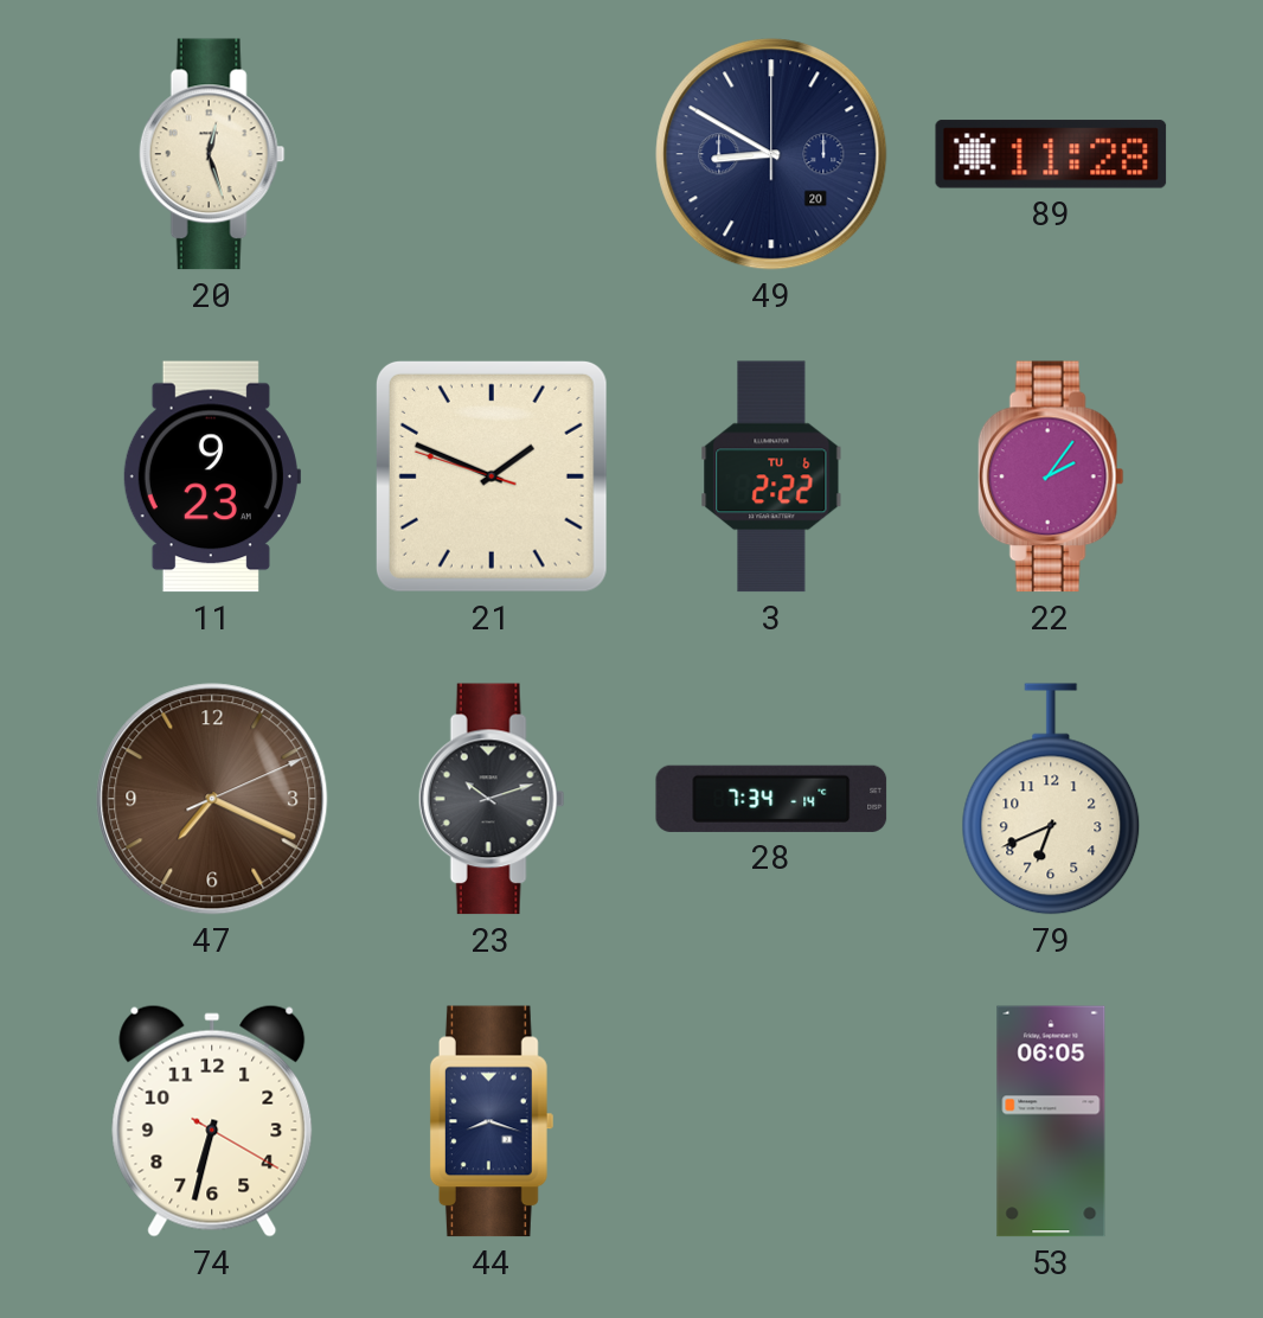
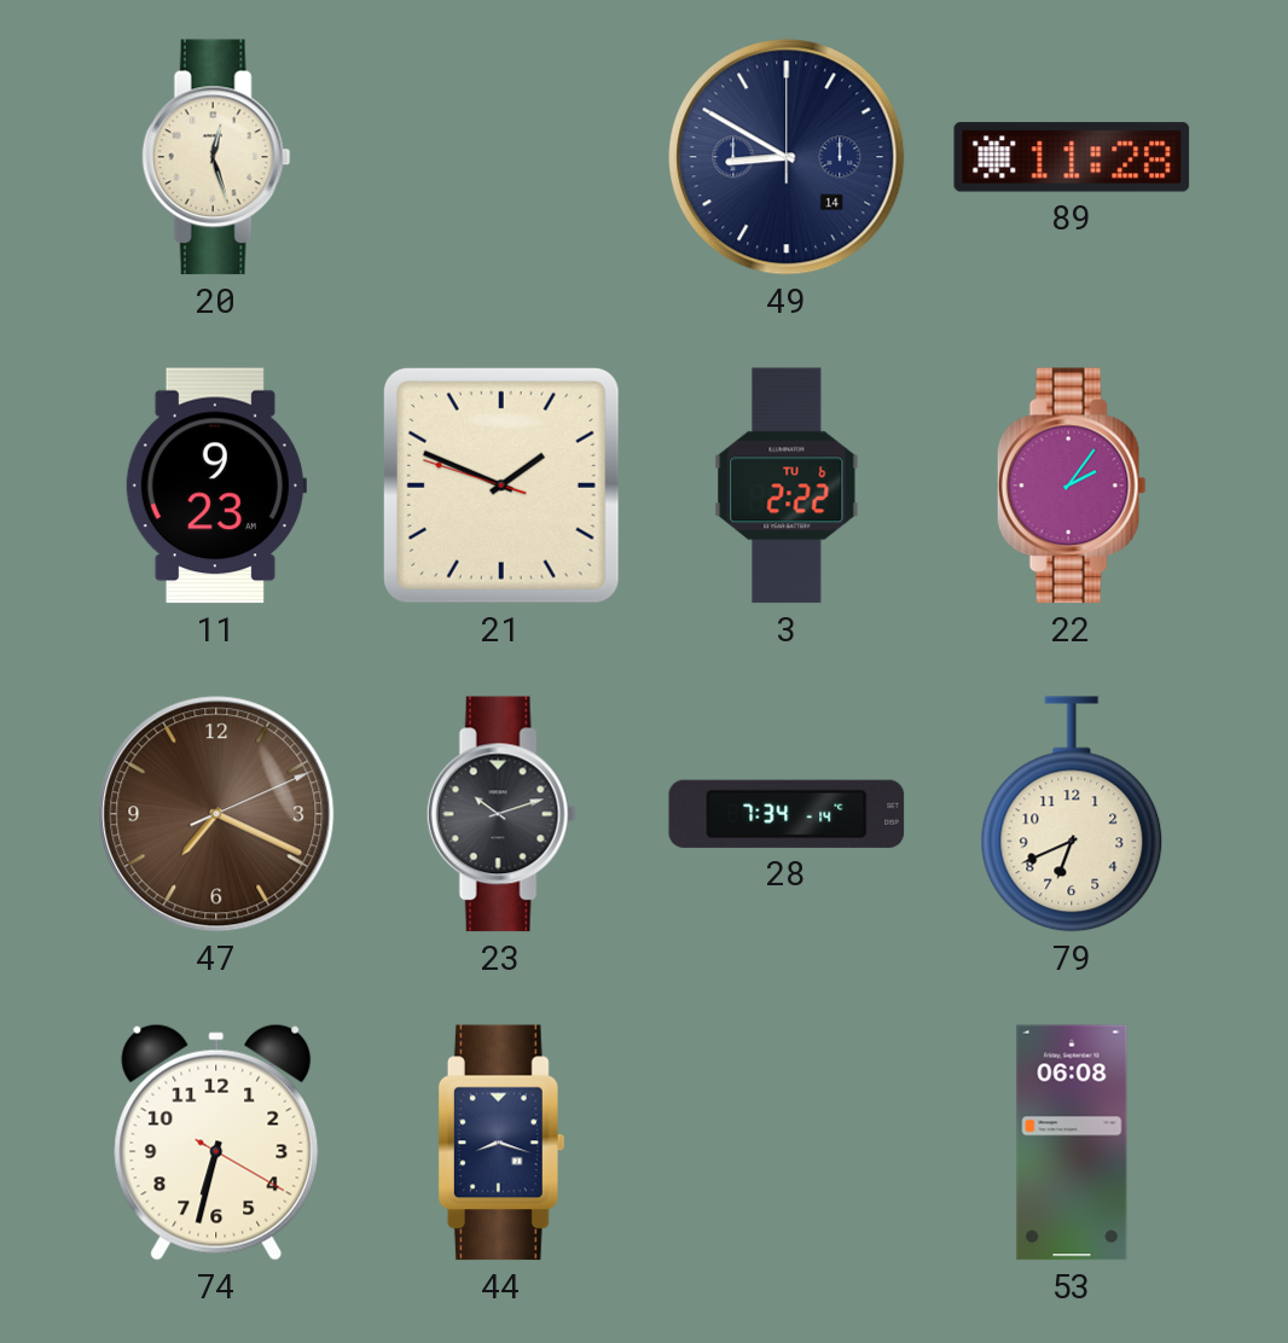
49 date: 20 -> 14 (787, 157)
53: 06:05 -> 06:08 (1072, 1143)
